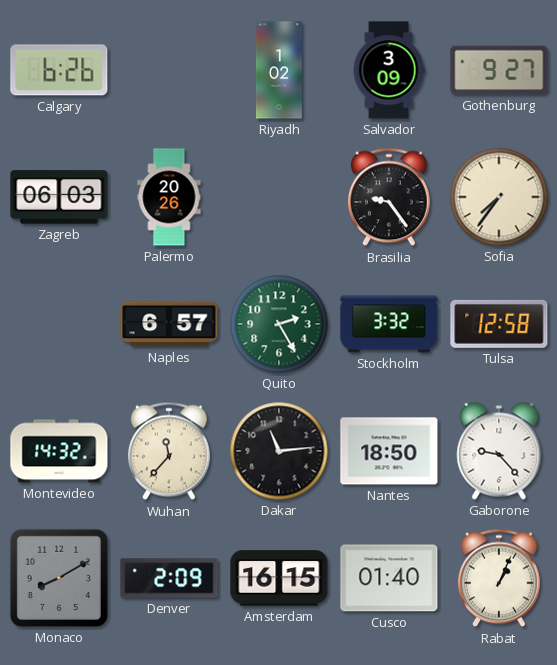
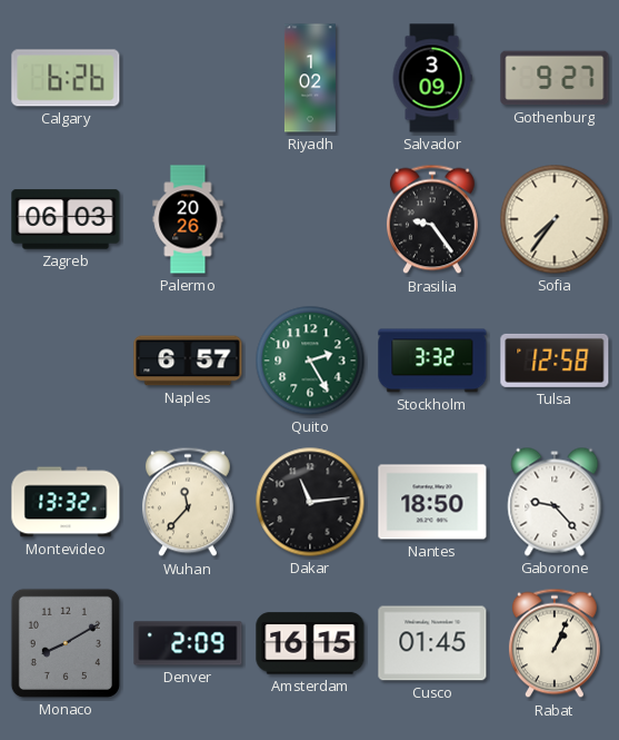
Montevideo: 14:32 -> 13:32 (66, 502)
Cusco: 01:40 -> 01:45 (432, 643)
